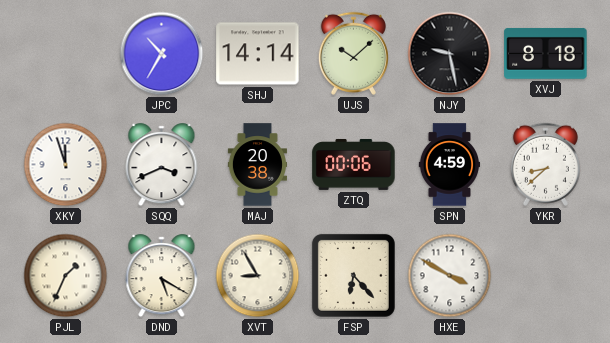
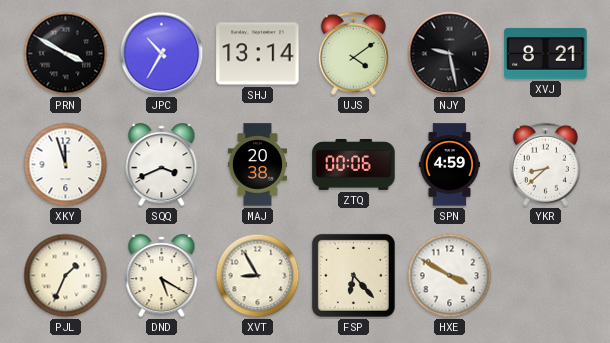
PRN: none -> 3:50 (66, 54)
SHJ: 14:14 -> 13:14 (258, 54)
UJS: 10:08 -> 4:09 (353, 53)
XVJ: 8:18 -> 8:21 (546, 53)
